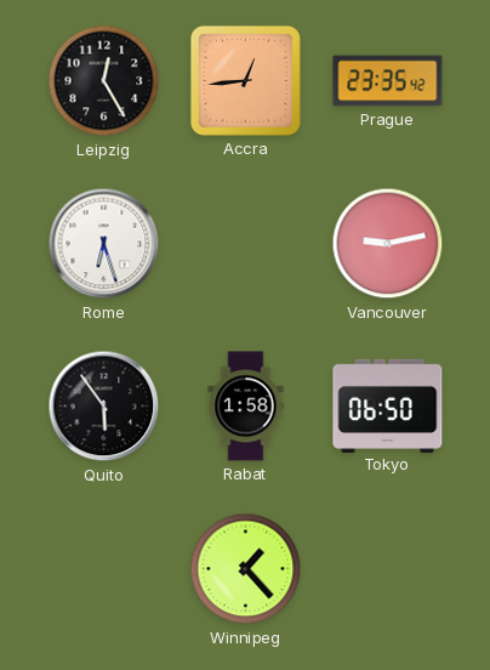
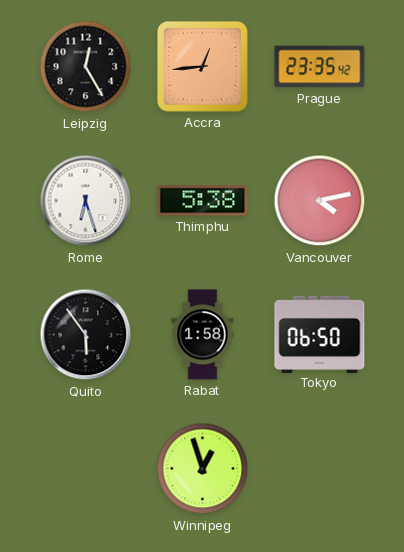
Thimphu: none -> 5:38 (203, 201)
Vancouver: 9:13 -> 4:13 (320, 201)
Winnipeg: 1:23 -> 12:57 (203, 469)
